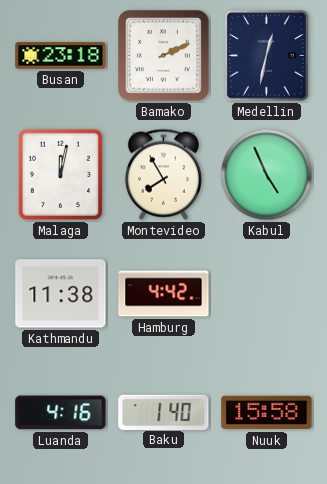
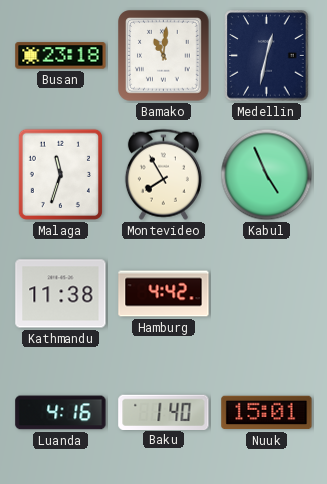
Bamako: 2:11 -> 11:01 (164, 56)
Malaga: 12:02 -> 11:33 (60, 174)
Nuuk: 15:58 -> 15:01 (267, 413)
